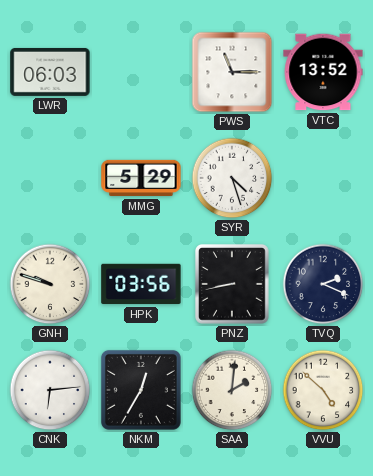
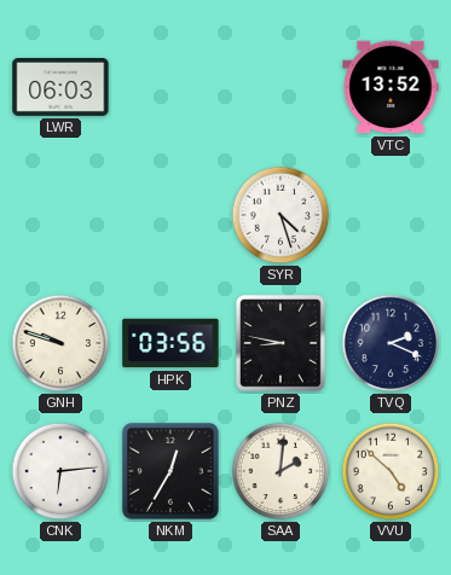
PWS: 11:15 -> none (232, 72)
MMG: 5:29 -> none (141, 178)
PNZ: 8:43 -> 8:47 (282, 344)
